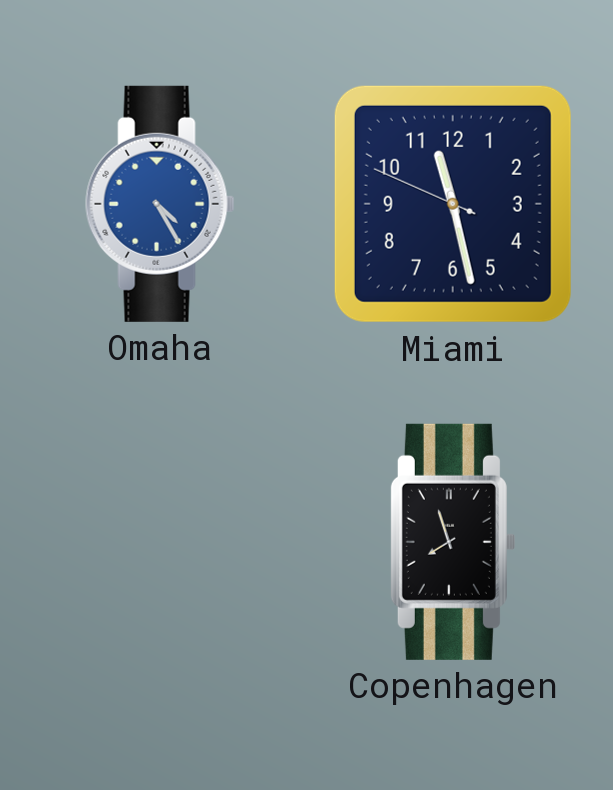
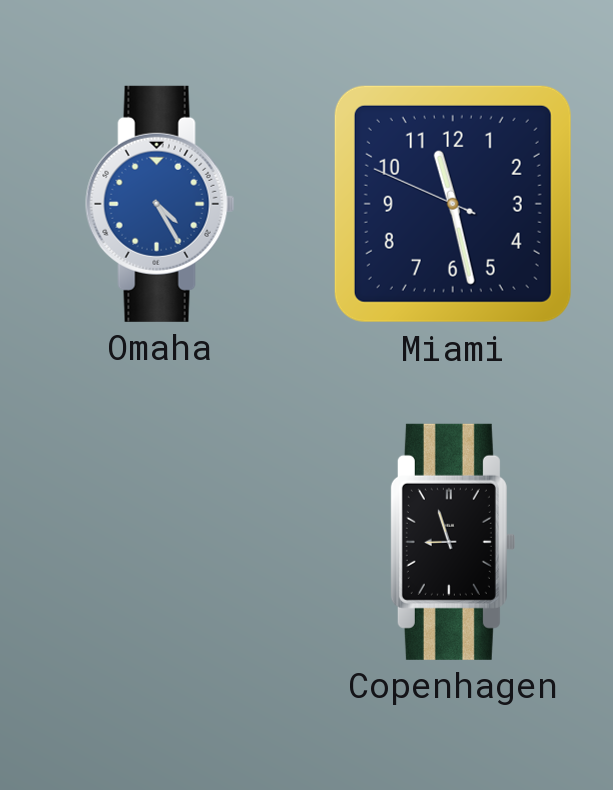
Copenhagen: 7:57 -> 8:57 (452, 542)
